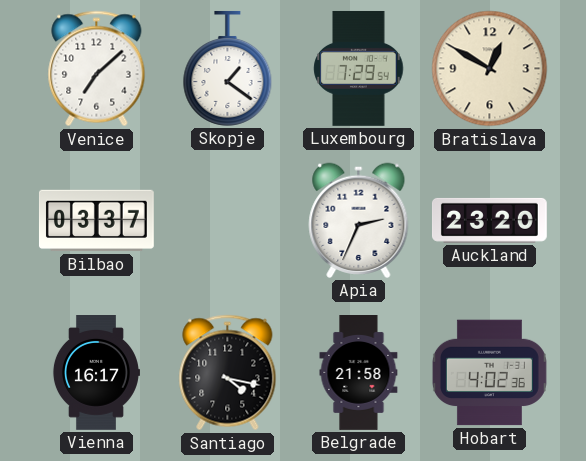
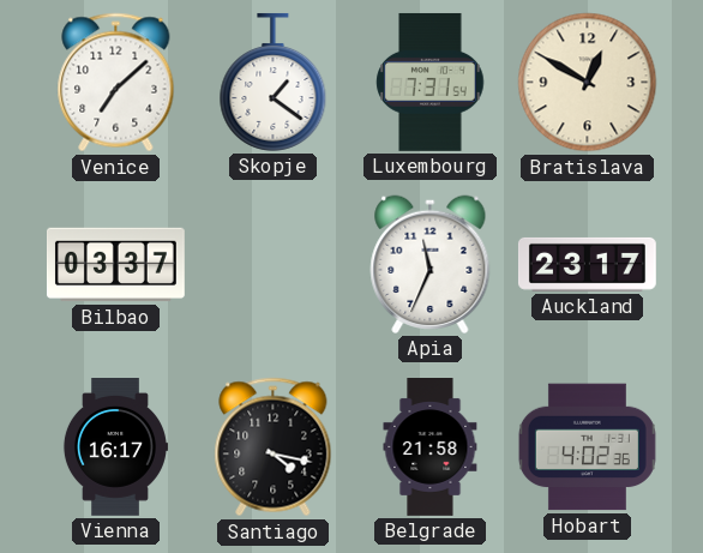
Luxembourg: 7:29 -> 7:31 (431, 82)
Apia: 2:34 -> 11:34 (431, 264)
Auckland: 23:20 -> 23:17 (587, 264)
